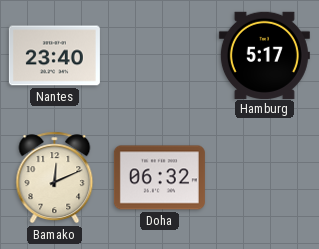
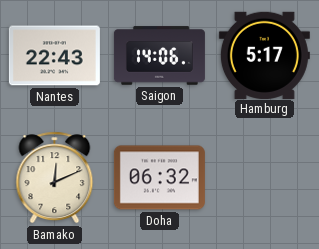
Nantes: 23:40 -> 22:43 (54, 56)
Saigon: none -> 14:06 (159, 56)
